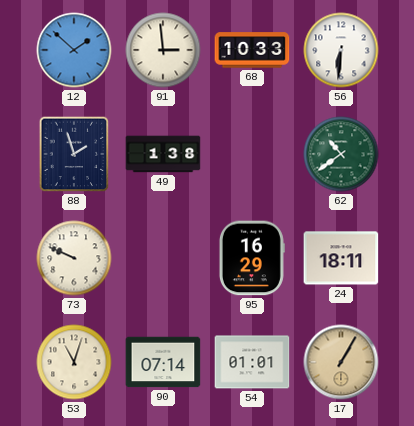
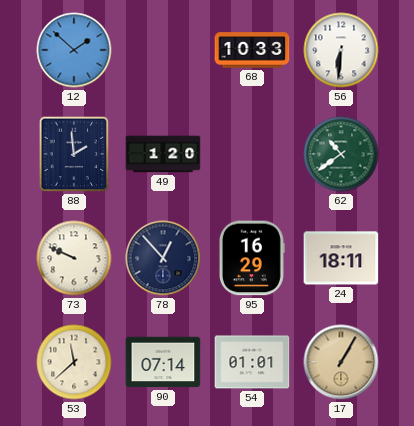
91: 2:59 -> none (163, 50)
88: 1:57 -> 1:59 (74, 154)
49: 1:38 -> 1:20 (163, 154)
78: none -> 12:53 (163, 258)
53: 11:03 -> 11:38 (74, 362)
